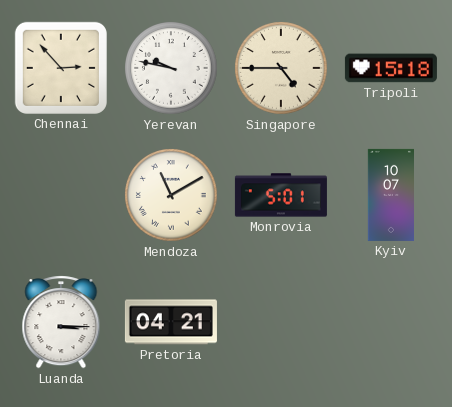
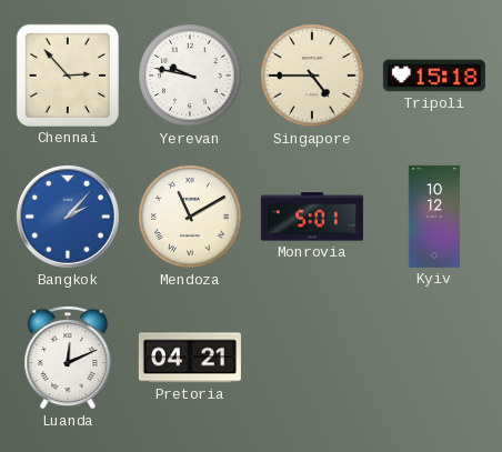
Bangkok: none -> 2:07 (69, 218)
Kyiv: 10:07 -> 10:12 (433, 217)
Luanda: 3:15 -> 12:11 (68, 358)
